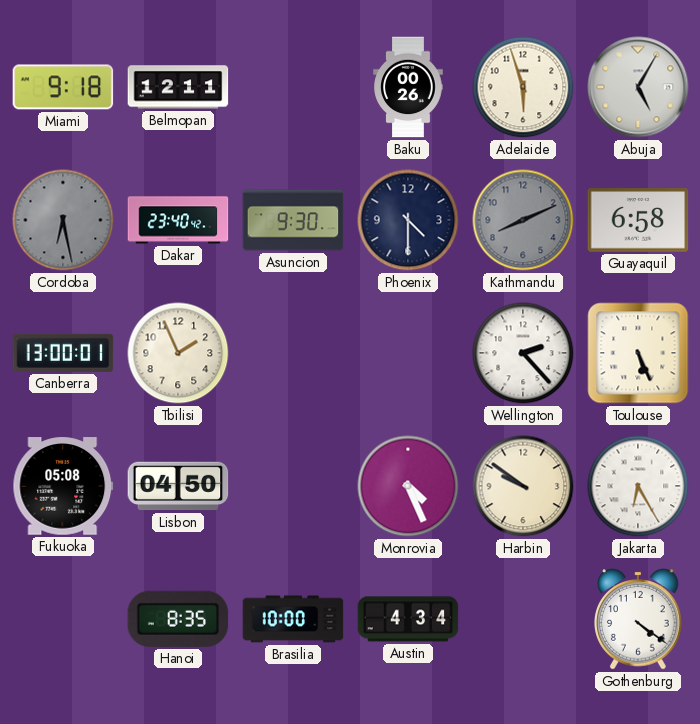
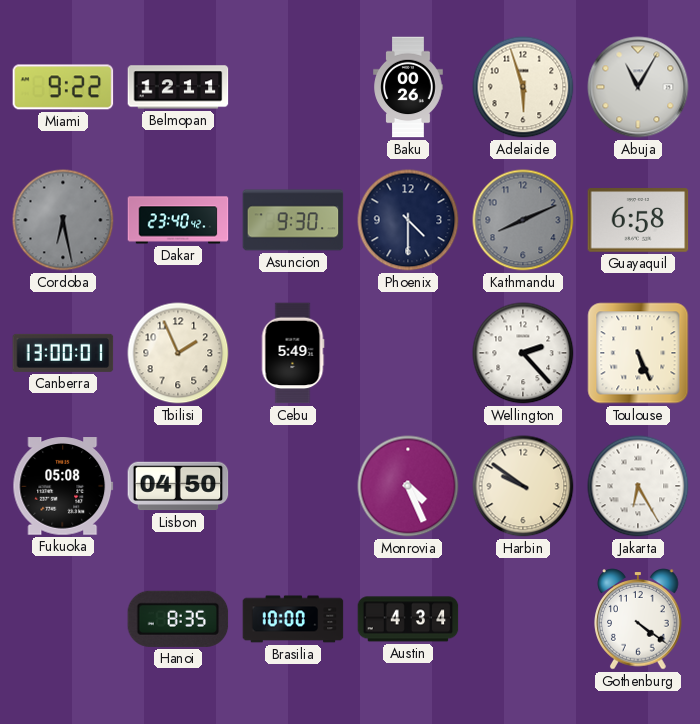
Miami: 9:18 -> 9:22 (63, 87)
Abuja: 5:05 -> 11:05 (638, 87)
Cebu: none -> 5:49 (293, 353)
